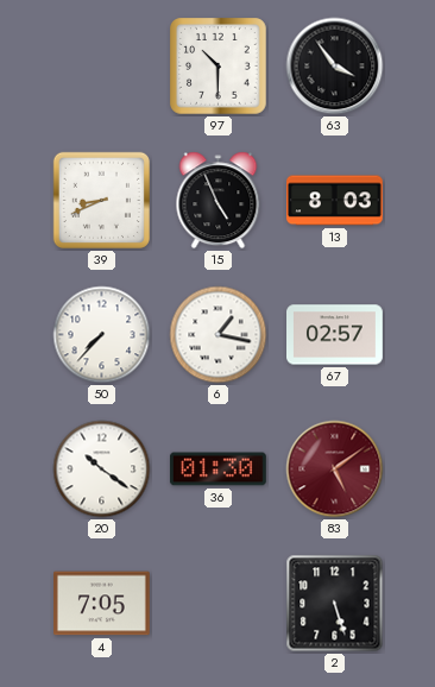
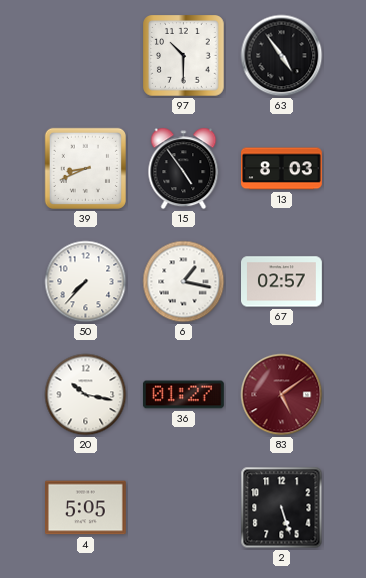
63: 3:54 -> 4:54 (282, 56)
15: 4:56 -> 4:54 (184, 169)
20: 10:21 -> 10:17 (86, 395)
36: 01:30 -> 01:27 (183, 395)
4: 7:05 -> 5:05 (86, 508)
